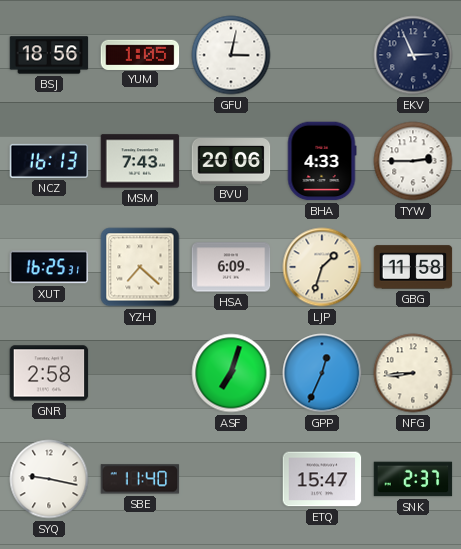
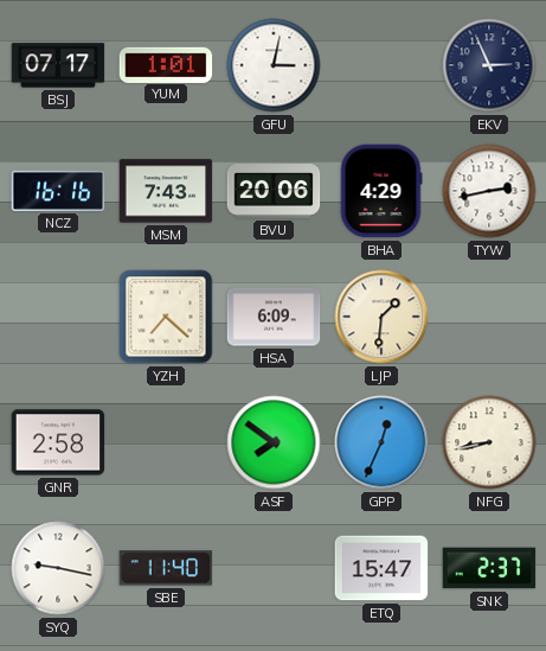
BSJ: 18:56 -> 07:17 (58, 65)
YUM: 1:05 -> 1:01 (166, 64)
NCZ: 16:13 -> 16:16 (58, 191)
BHA: 4:33 -> 4:29 (381, 191)
TYW: 2:45 -> 2:43 (489, 191)
XUT: 16:25 -> none (49, 267)
LJP: 1:33 -> 1:31 (381, 317)
GBG: 11:58 -> none (413, 267)
ASF: 7:03 -> 7:51 (274, 442)
NFG: 8:44 -> 8:43 (489, 442)
